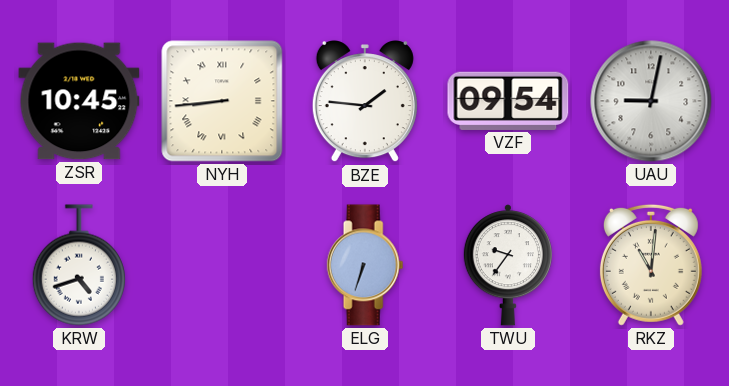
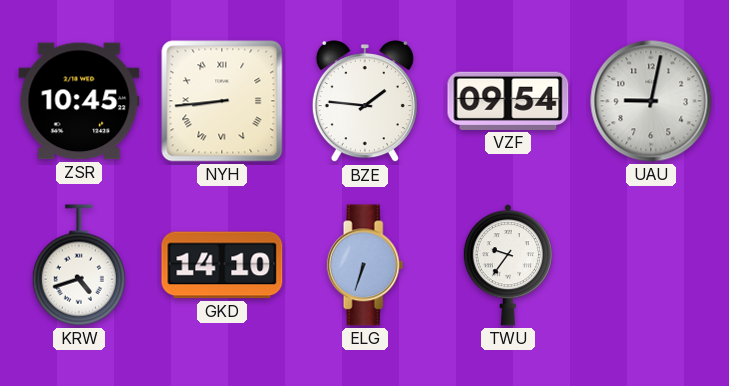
GKD: none -> 14:10 (222, 265)
RKZ: 11:01 -> none (651, 265)
